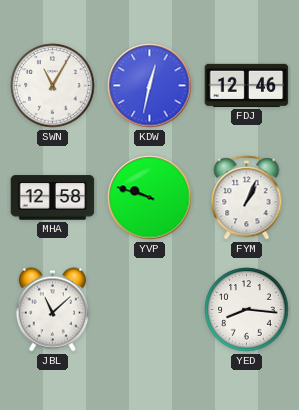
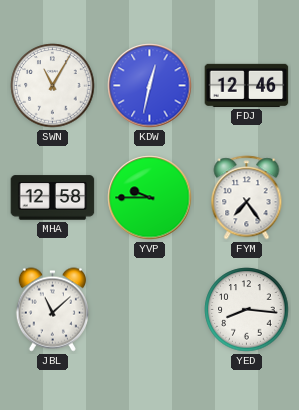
YVP: 9:48 -> 9:45 (150, 198)
FYM: 1:04 -> 7:24 (247, 198)
